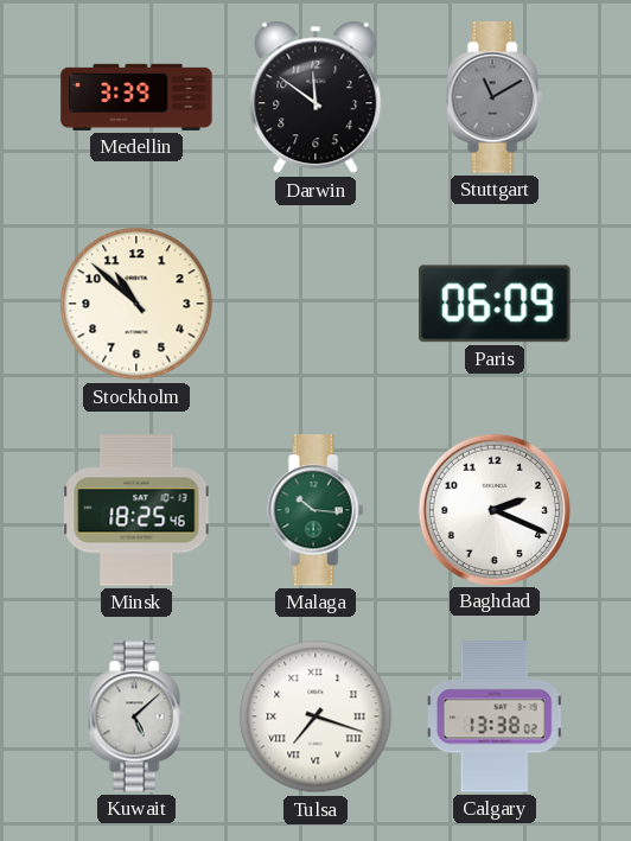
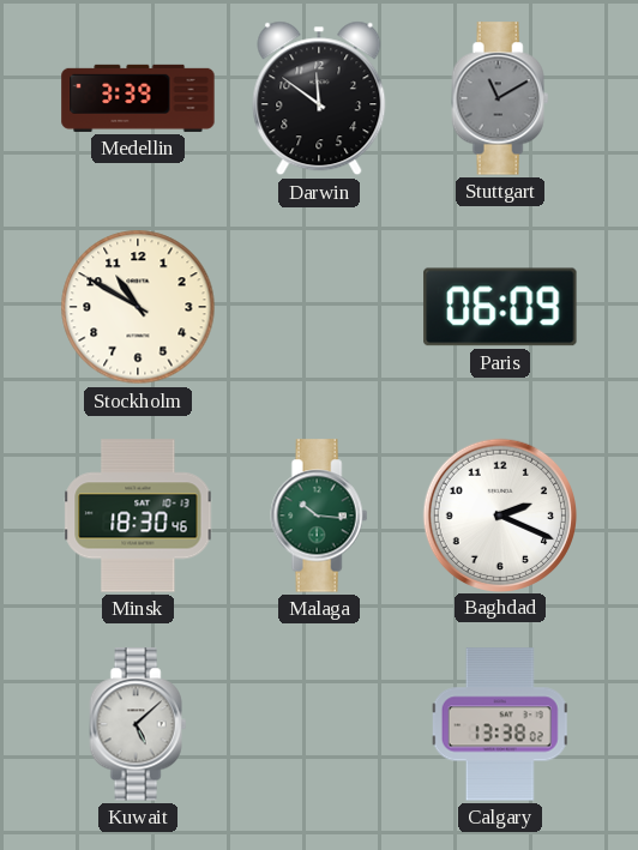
Stockholm: 10:52 -> 10:50 (138, 307)
Minsk: 18:25 -> 18:30 (138, 516)
Tulsa: 7:18 -> none (315, 716)
